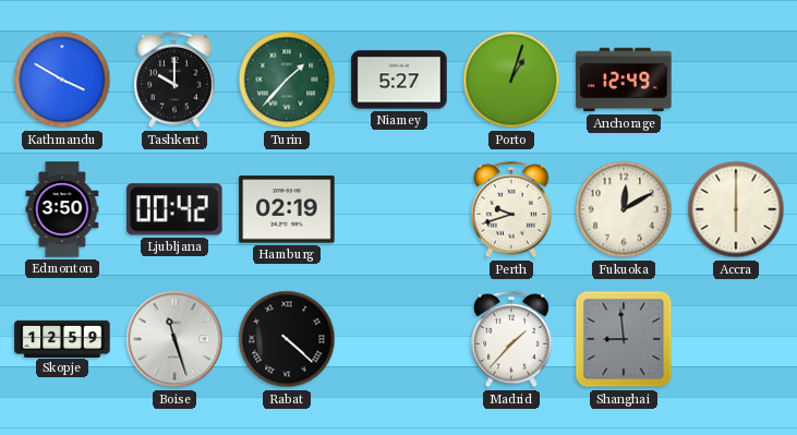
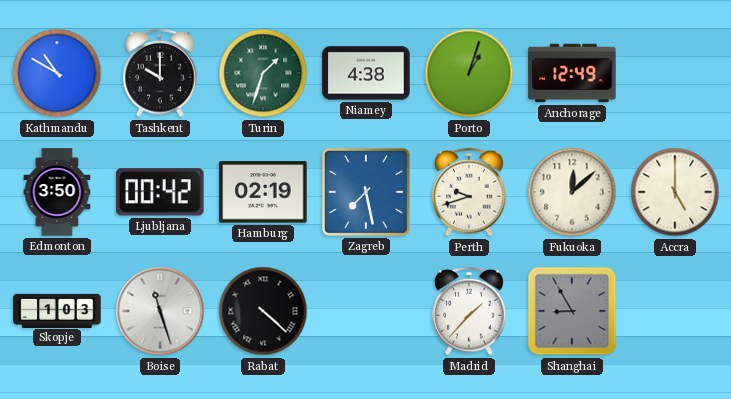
Kathmandu: 3:50 -> 10:50 (57, 73)
Turin: 1:37 -> 1:33 (263, 73)
Niamey: 5:27 -> 4:38 (366, 73)
Zagreb: none -> 7:28 (366, 192)
Fukuoka: 12:10 -> 12:08 (572, 192)
Accra: 6:00 -> 5:00 (675, 192)
Skopje: 12:59 -> 1:03 (57, 310)
Shanghai: 8:59 -> 8:55 (572, 311)
